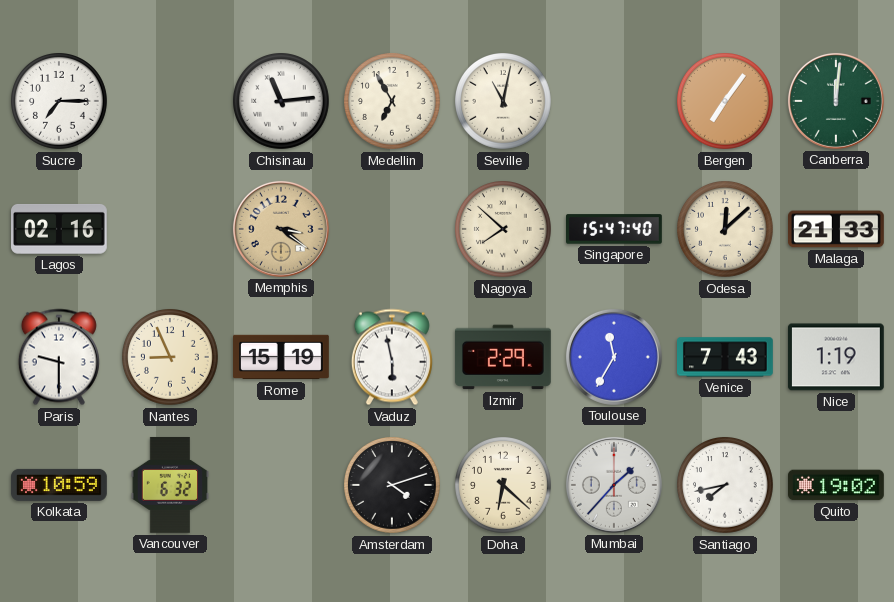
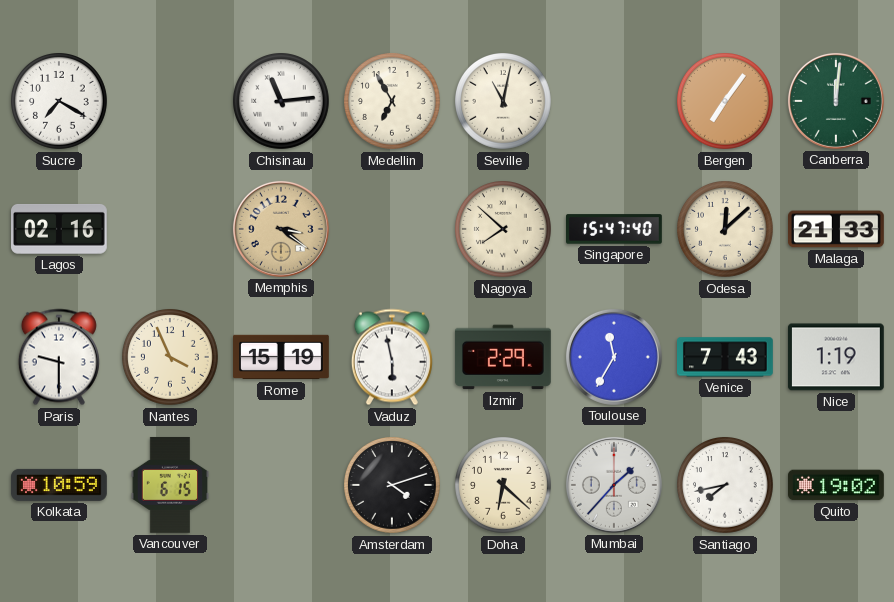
Sucre: 7:15 -> 7:20 (60, 102)
Nantes: 8:56 -> 3:56 (171, 358)
Vancouver: 6:32 -> 6:15 (169, 485)
